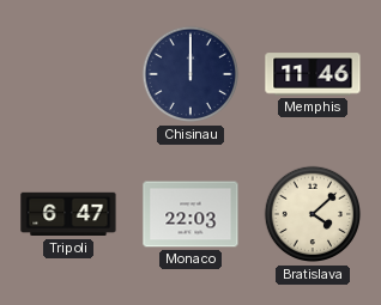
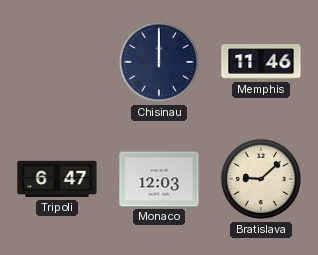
Monaco: 22:03 -> 12:03 (159, 179)
Bratislava: 4:08 -> 9:08 (261, 179)
